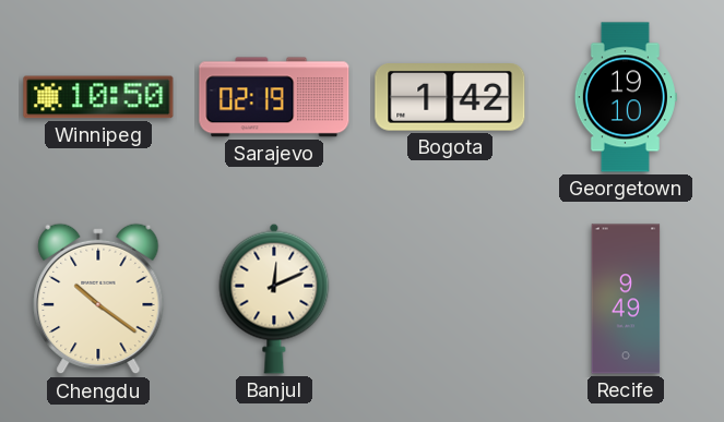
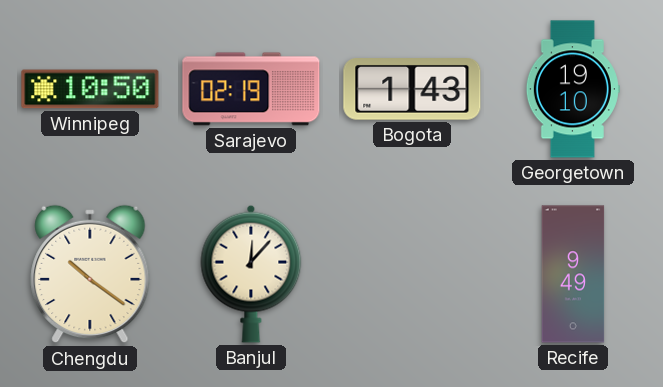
Bogota: 1:42 -> 1:43 (412, 90)
Banjul: 12:11 -> 12:07 (251, 274)
